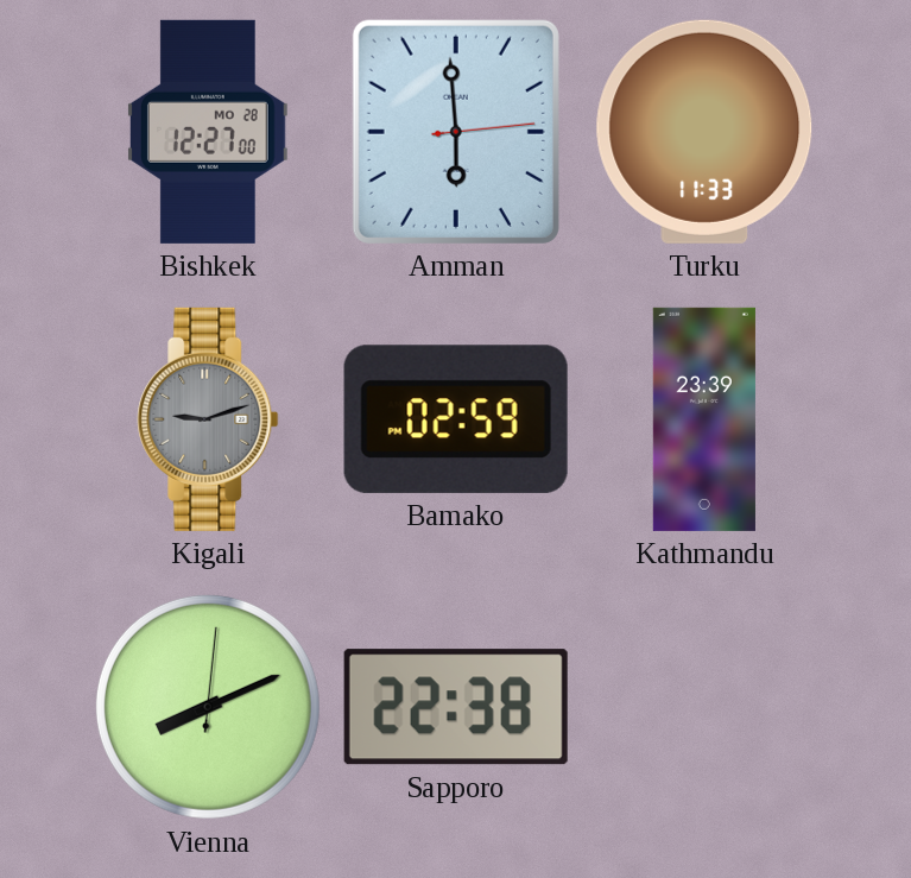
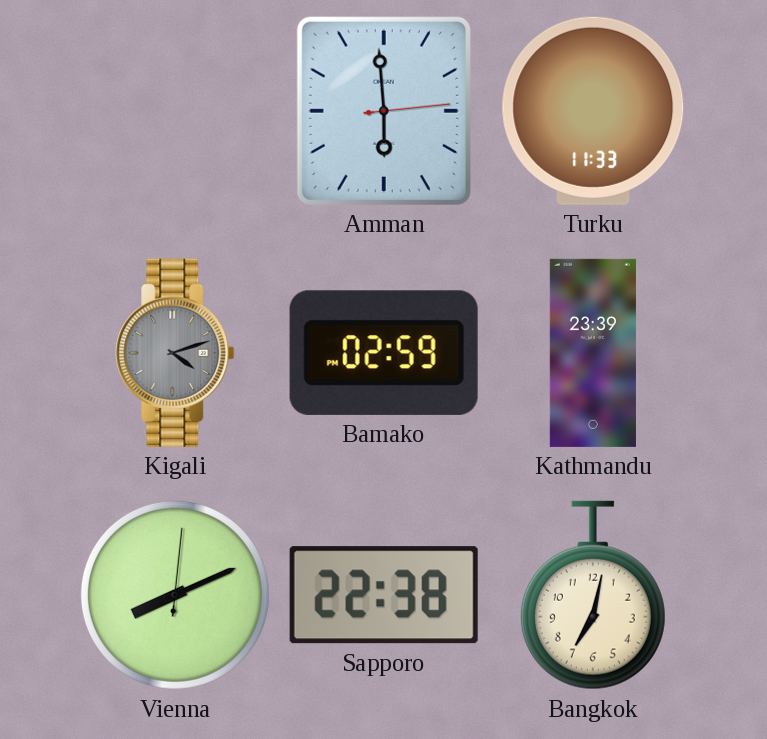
Bishkek: 12:27 -> none (208, 132)
Kigali: 9:12 -> 4:12 (175, 353)
Bangkok: none -> 7:02 (593, 595)
